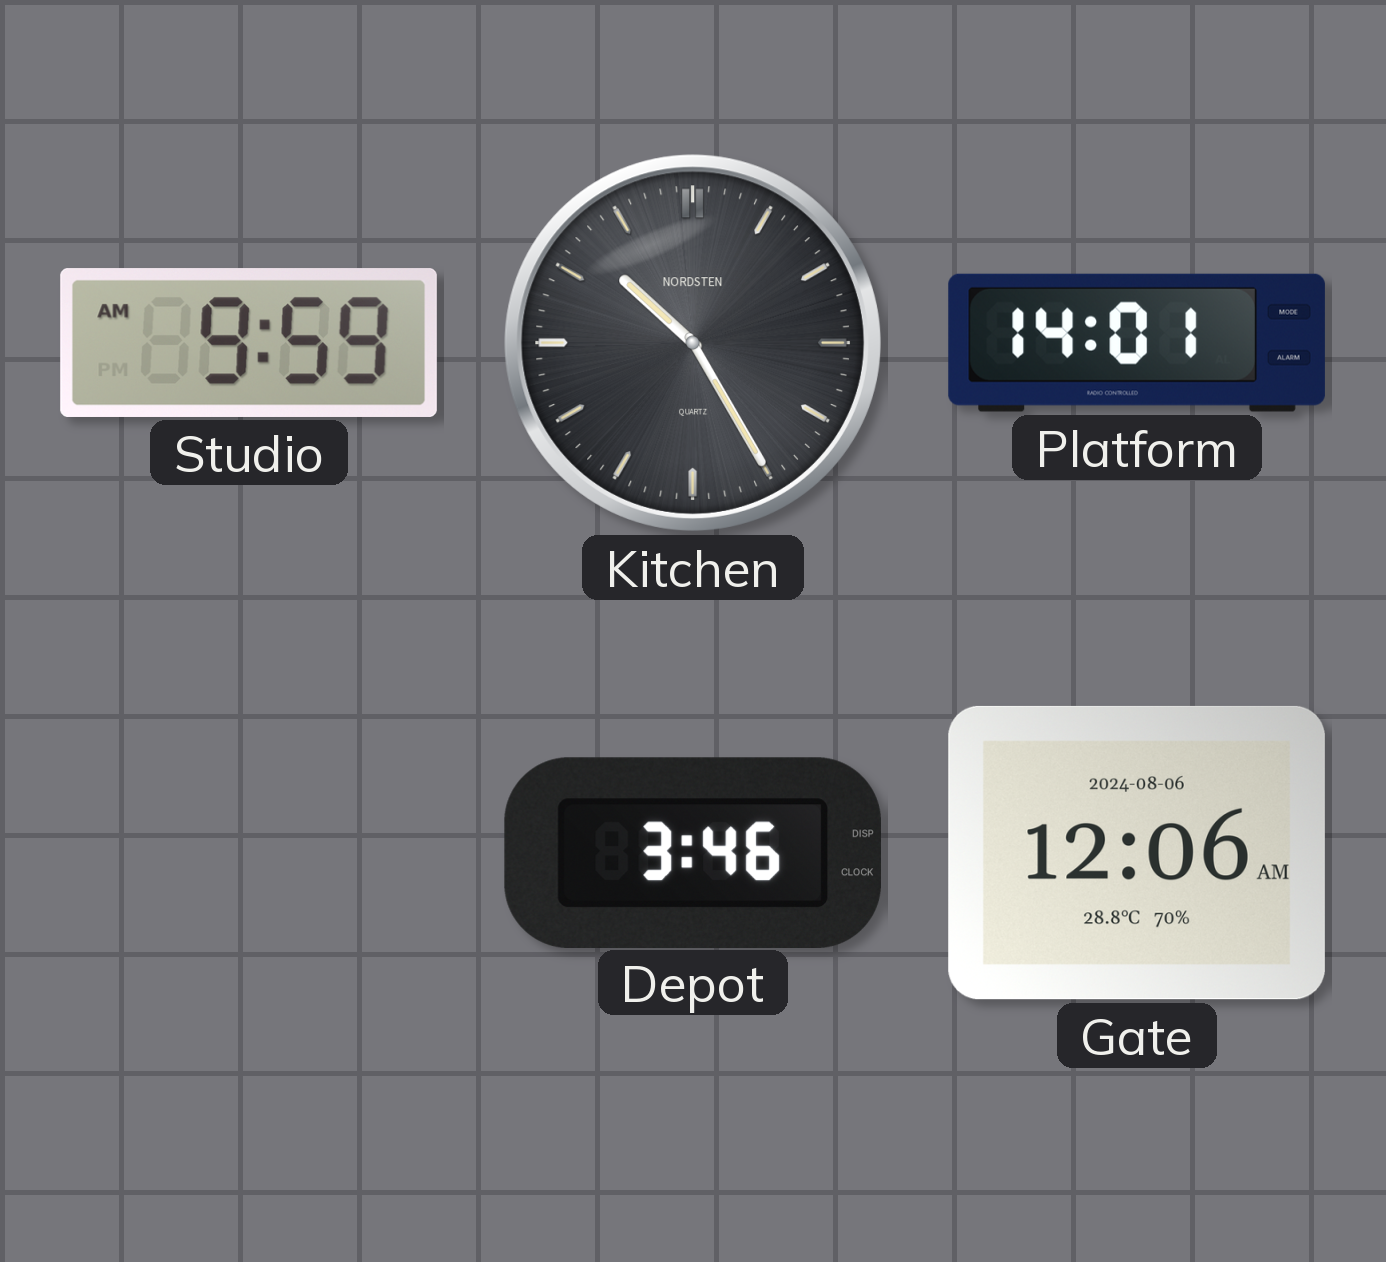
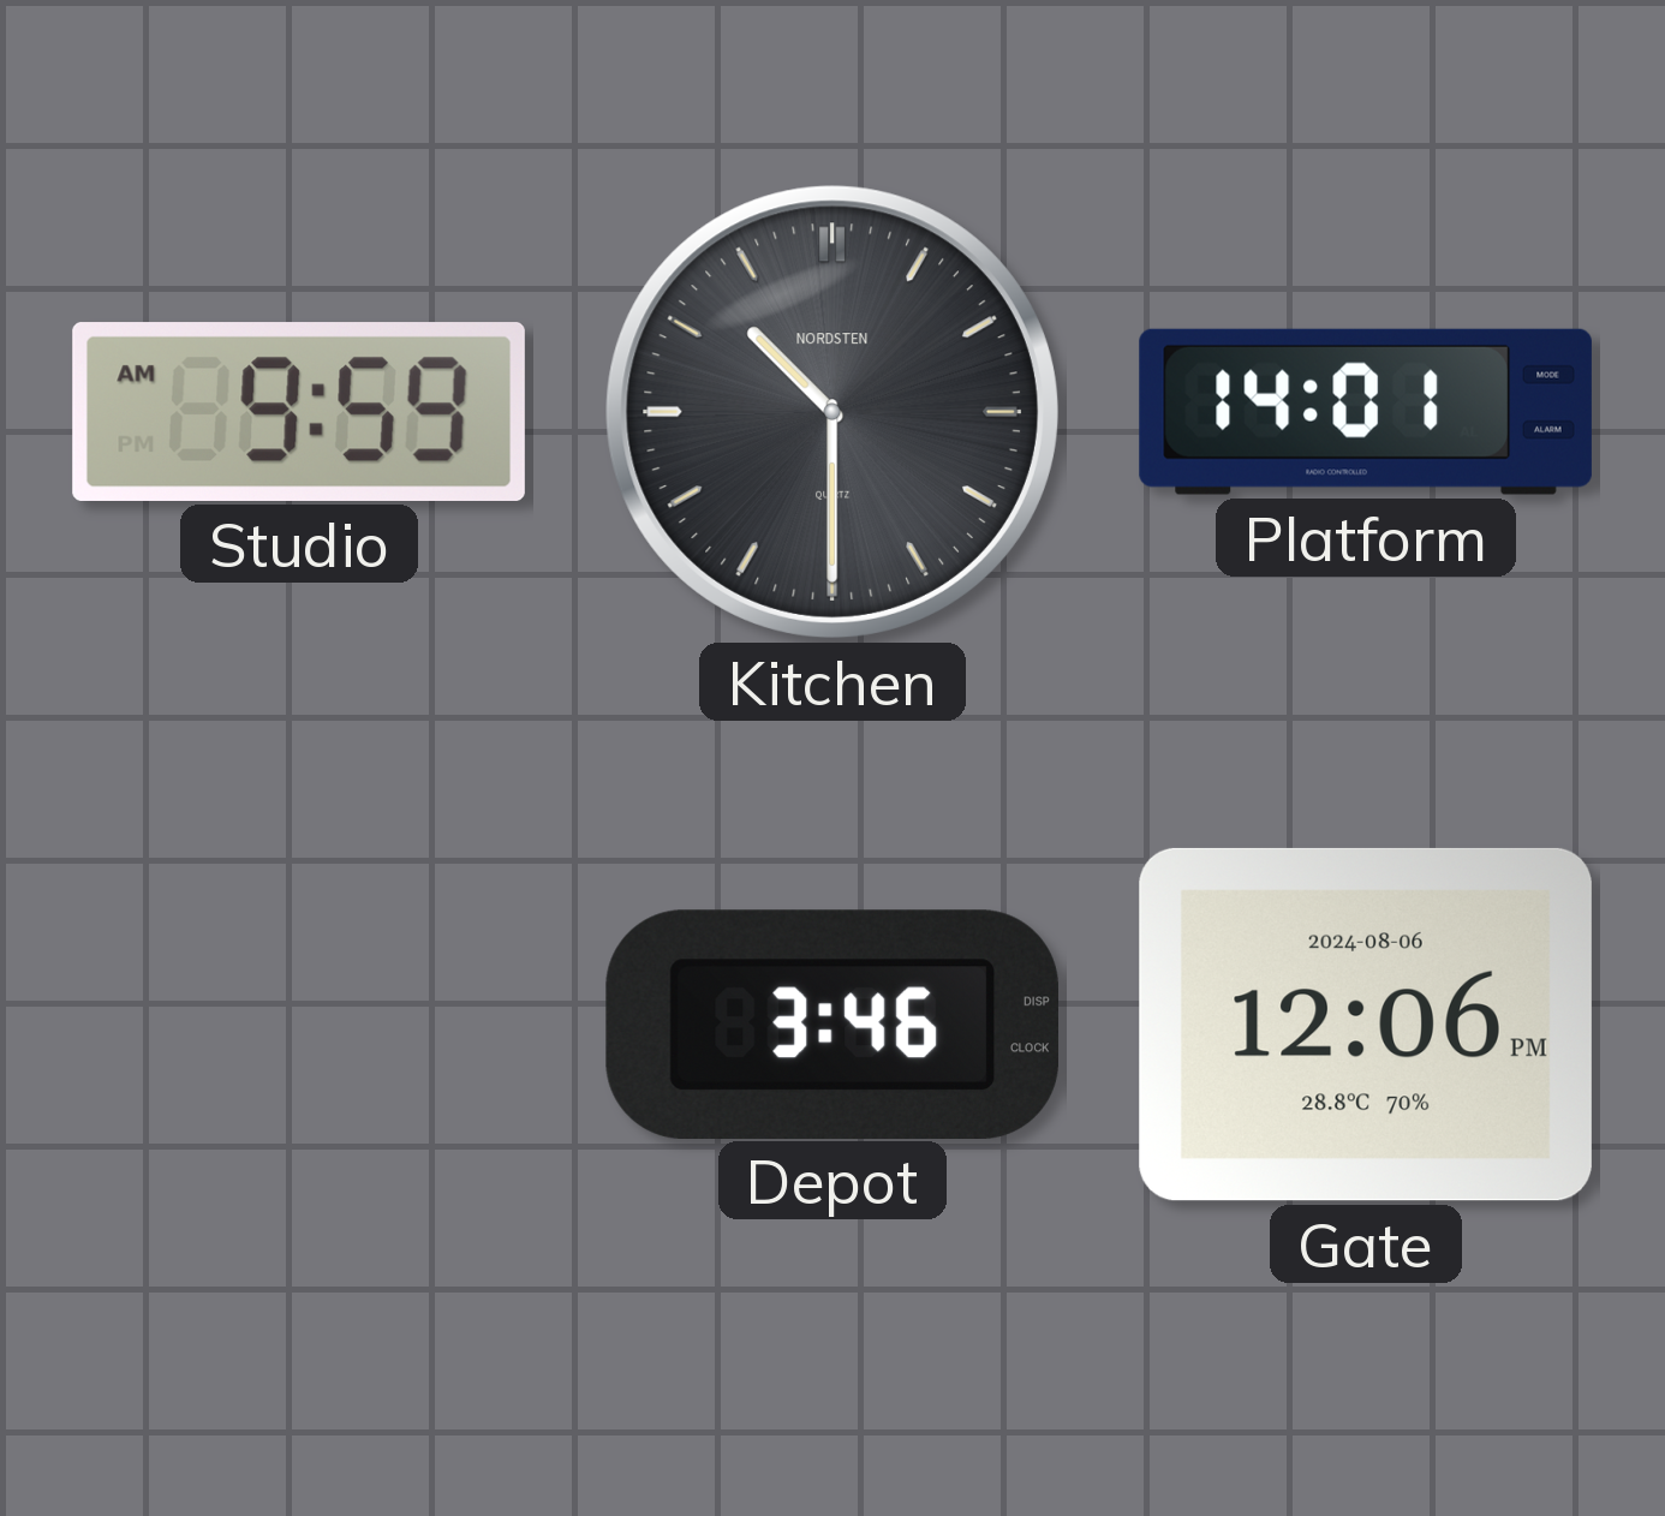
Kitchen: 10:25 -> 10:30 (832, 412)
Gate: 12:06 AM -> 12:06 PM (1366, 1025)
